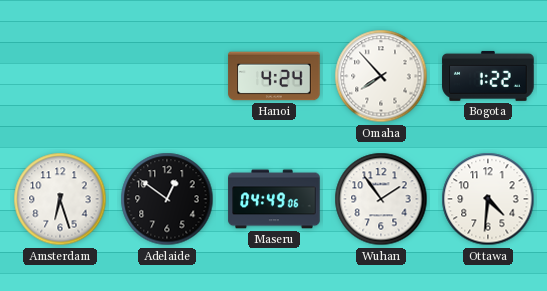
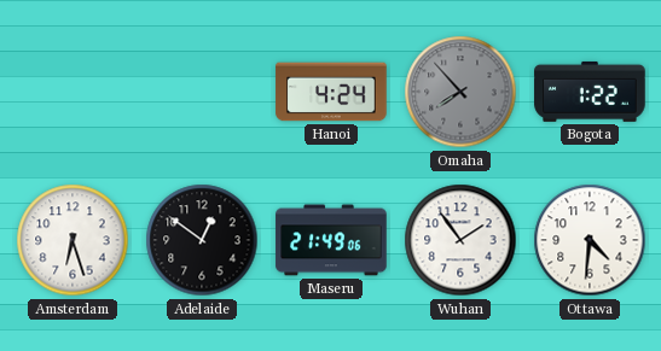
Omaha dial: white -> grey (460, 92)
Maseru: 04:49 -> 21:49 (331, 240)
